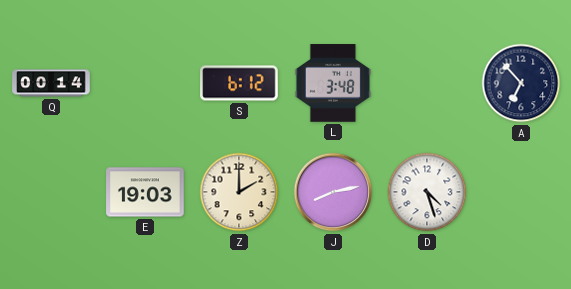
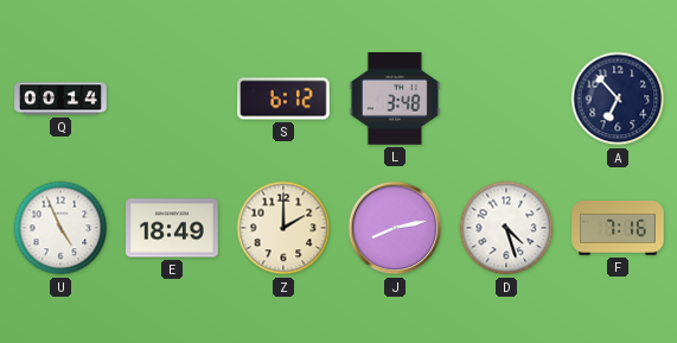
U: none -> 4:56 (60, 228)
E: 19:03 -> 18:49 (172, 228)
F: none -> 7:16 (618, 229)
